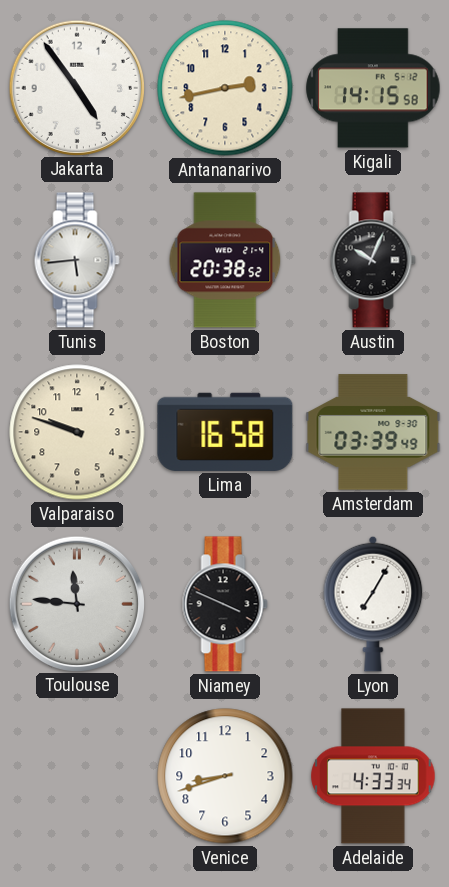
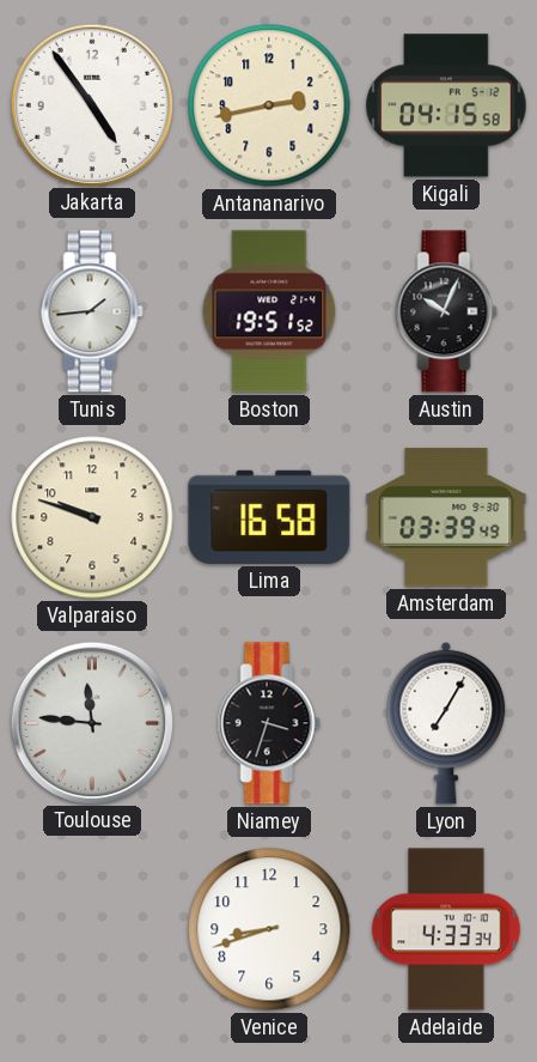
Kigali: 14:15 -> 04:15 (446, 105)
Tunis: 5:44 -> 1:44 (92, 311)
Boston: 20:38 -> 19:51 (269, 311)
Niamey: 3:49 -> 3:33 (269, 723)
